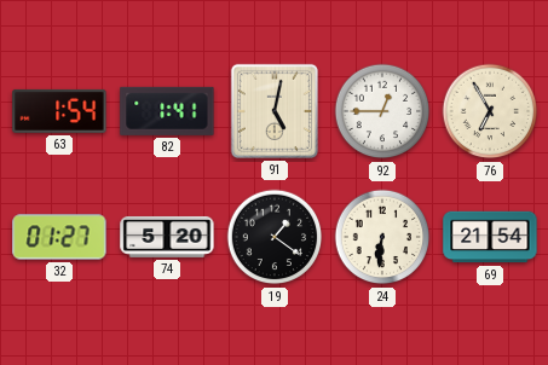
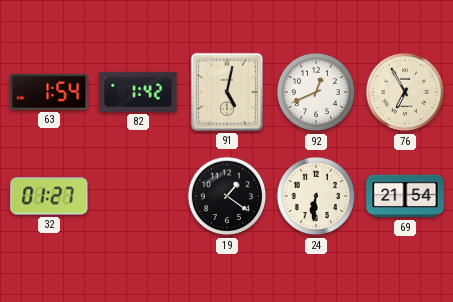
82: 1:41 -> 1:42 (138, 92)
92: 12:45 -> 12:41 (316, 92)
74: 5:20 -> none (167, 237)
